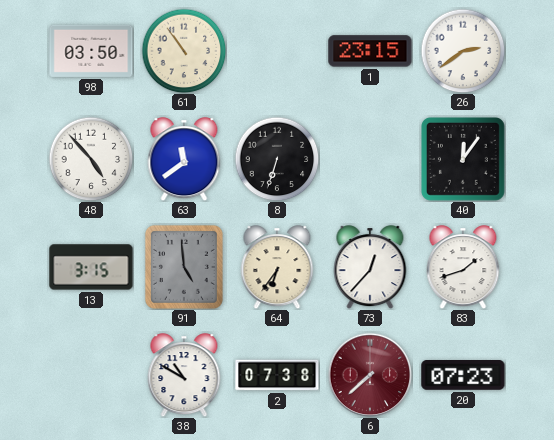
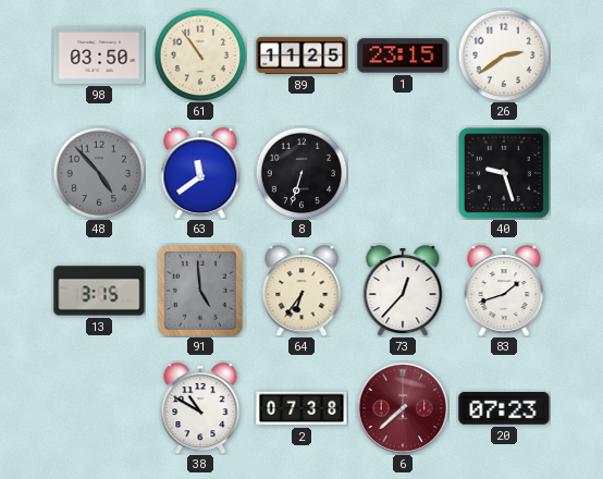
89: none -> 11:25 (301, 56)
48 dial: white -> grey (99, 173)
40: 12:06 -> 9:27 (504, 173)
